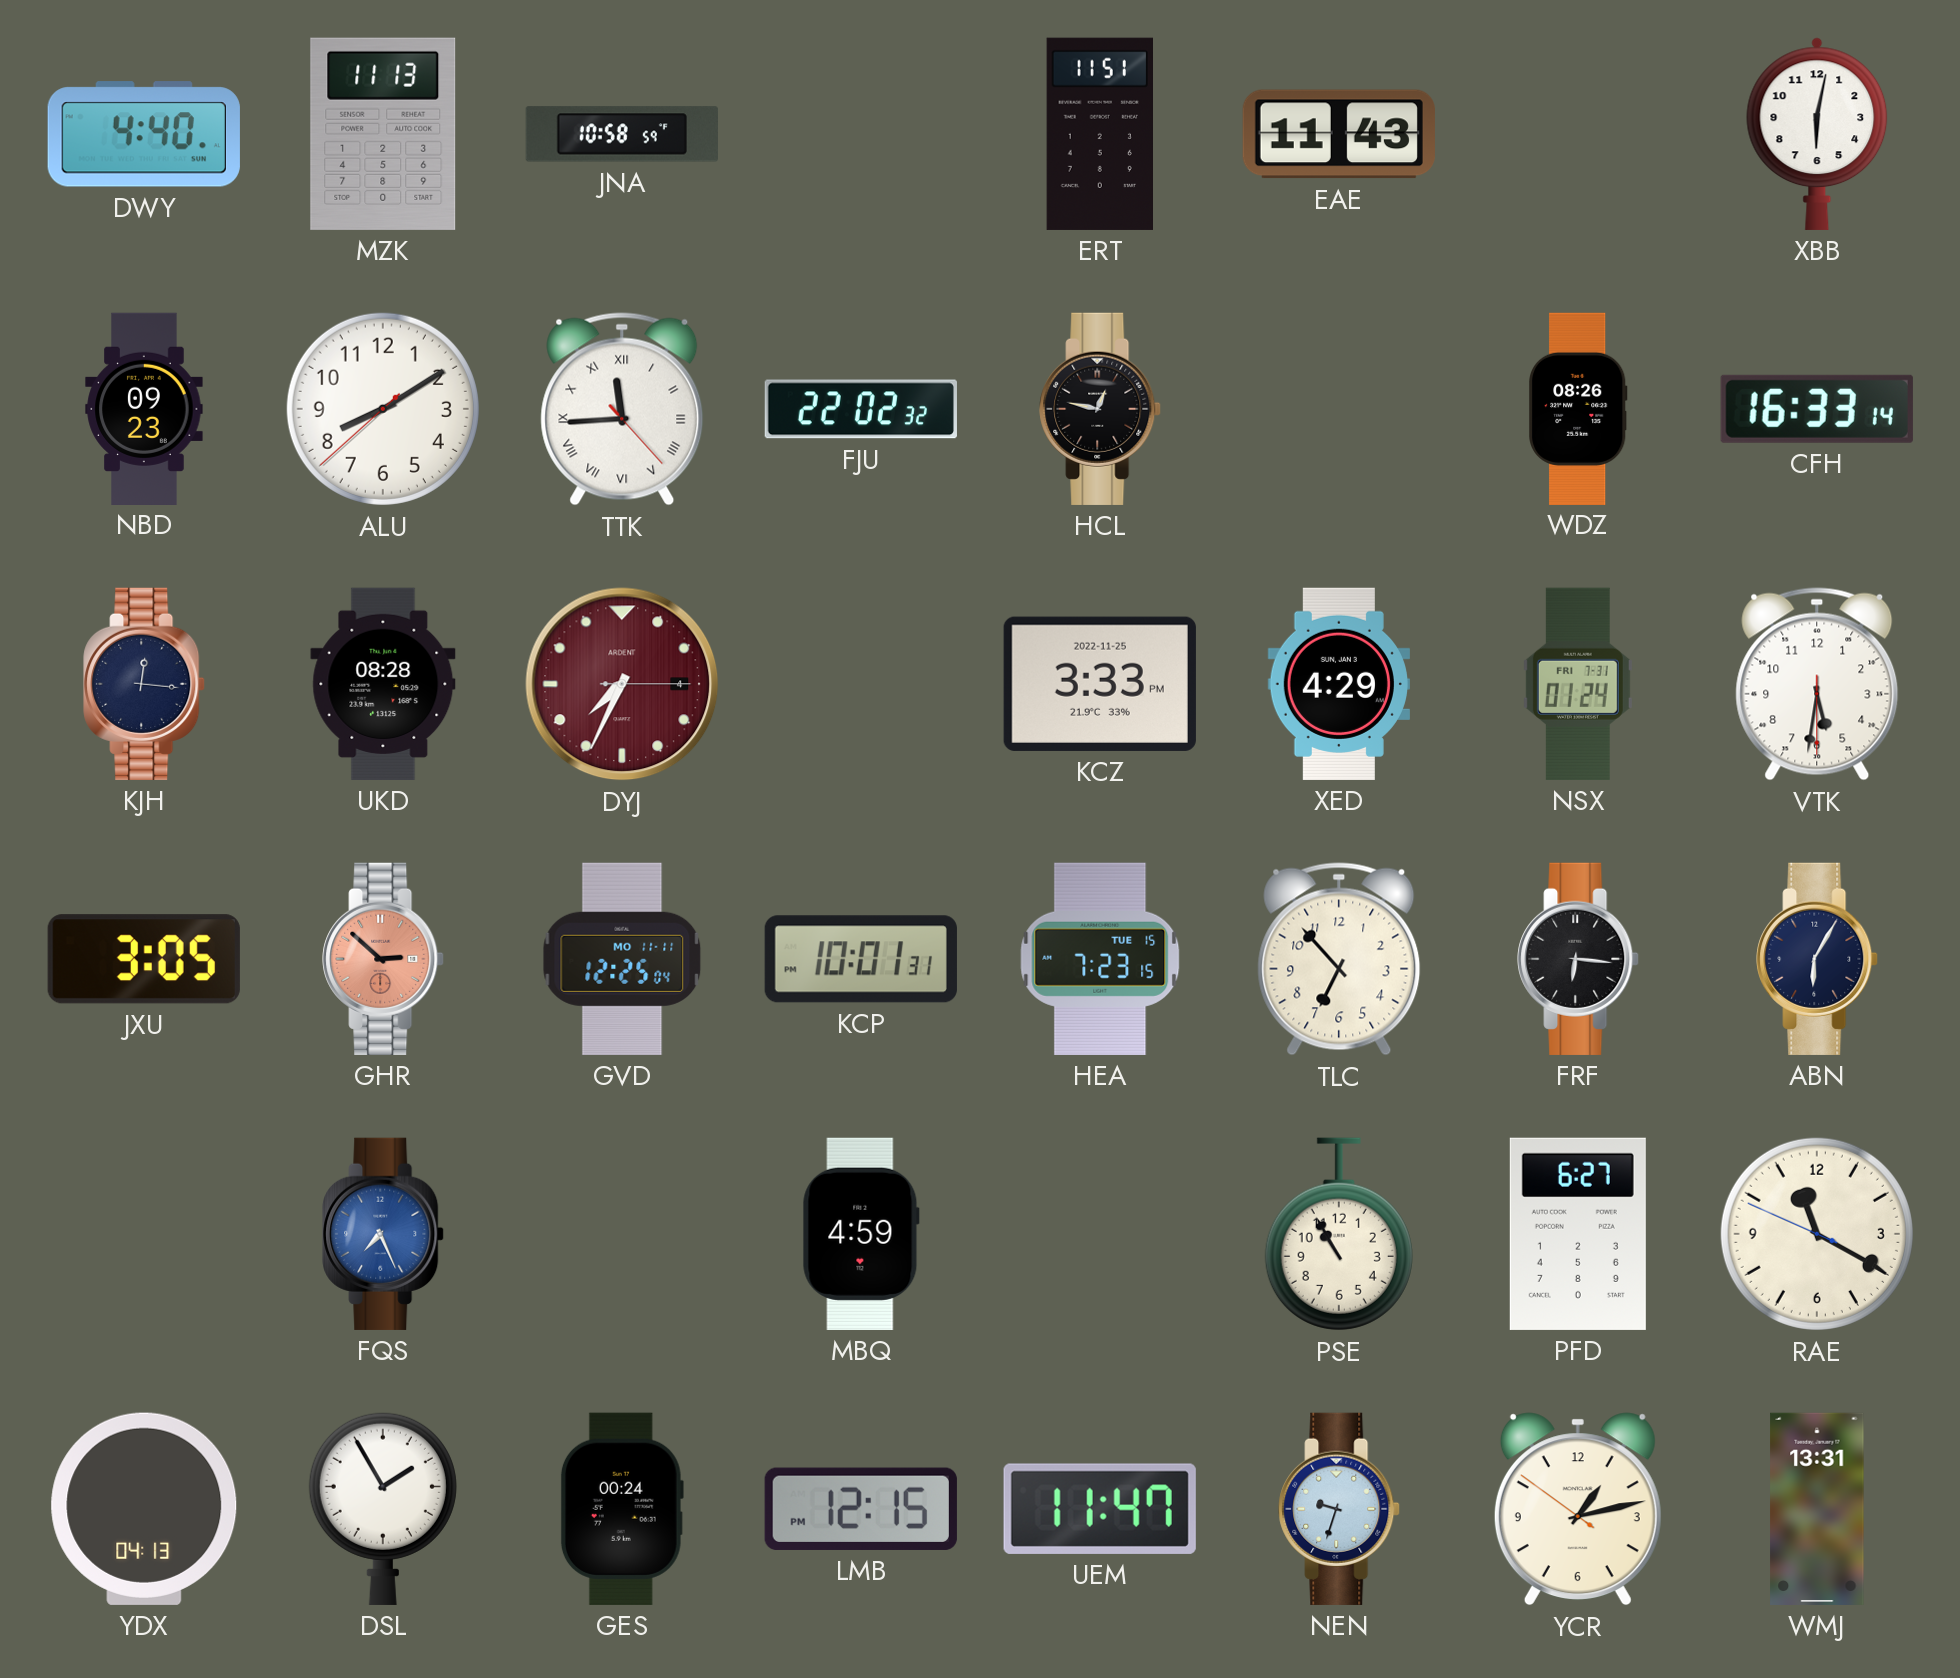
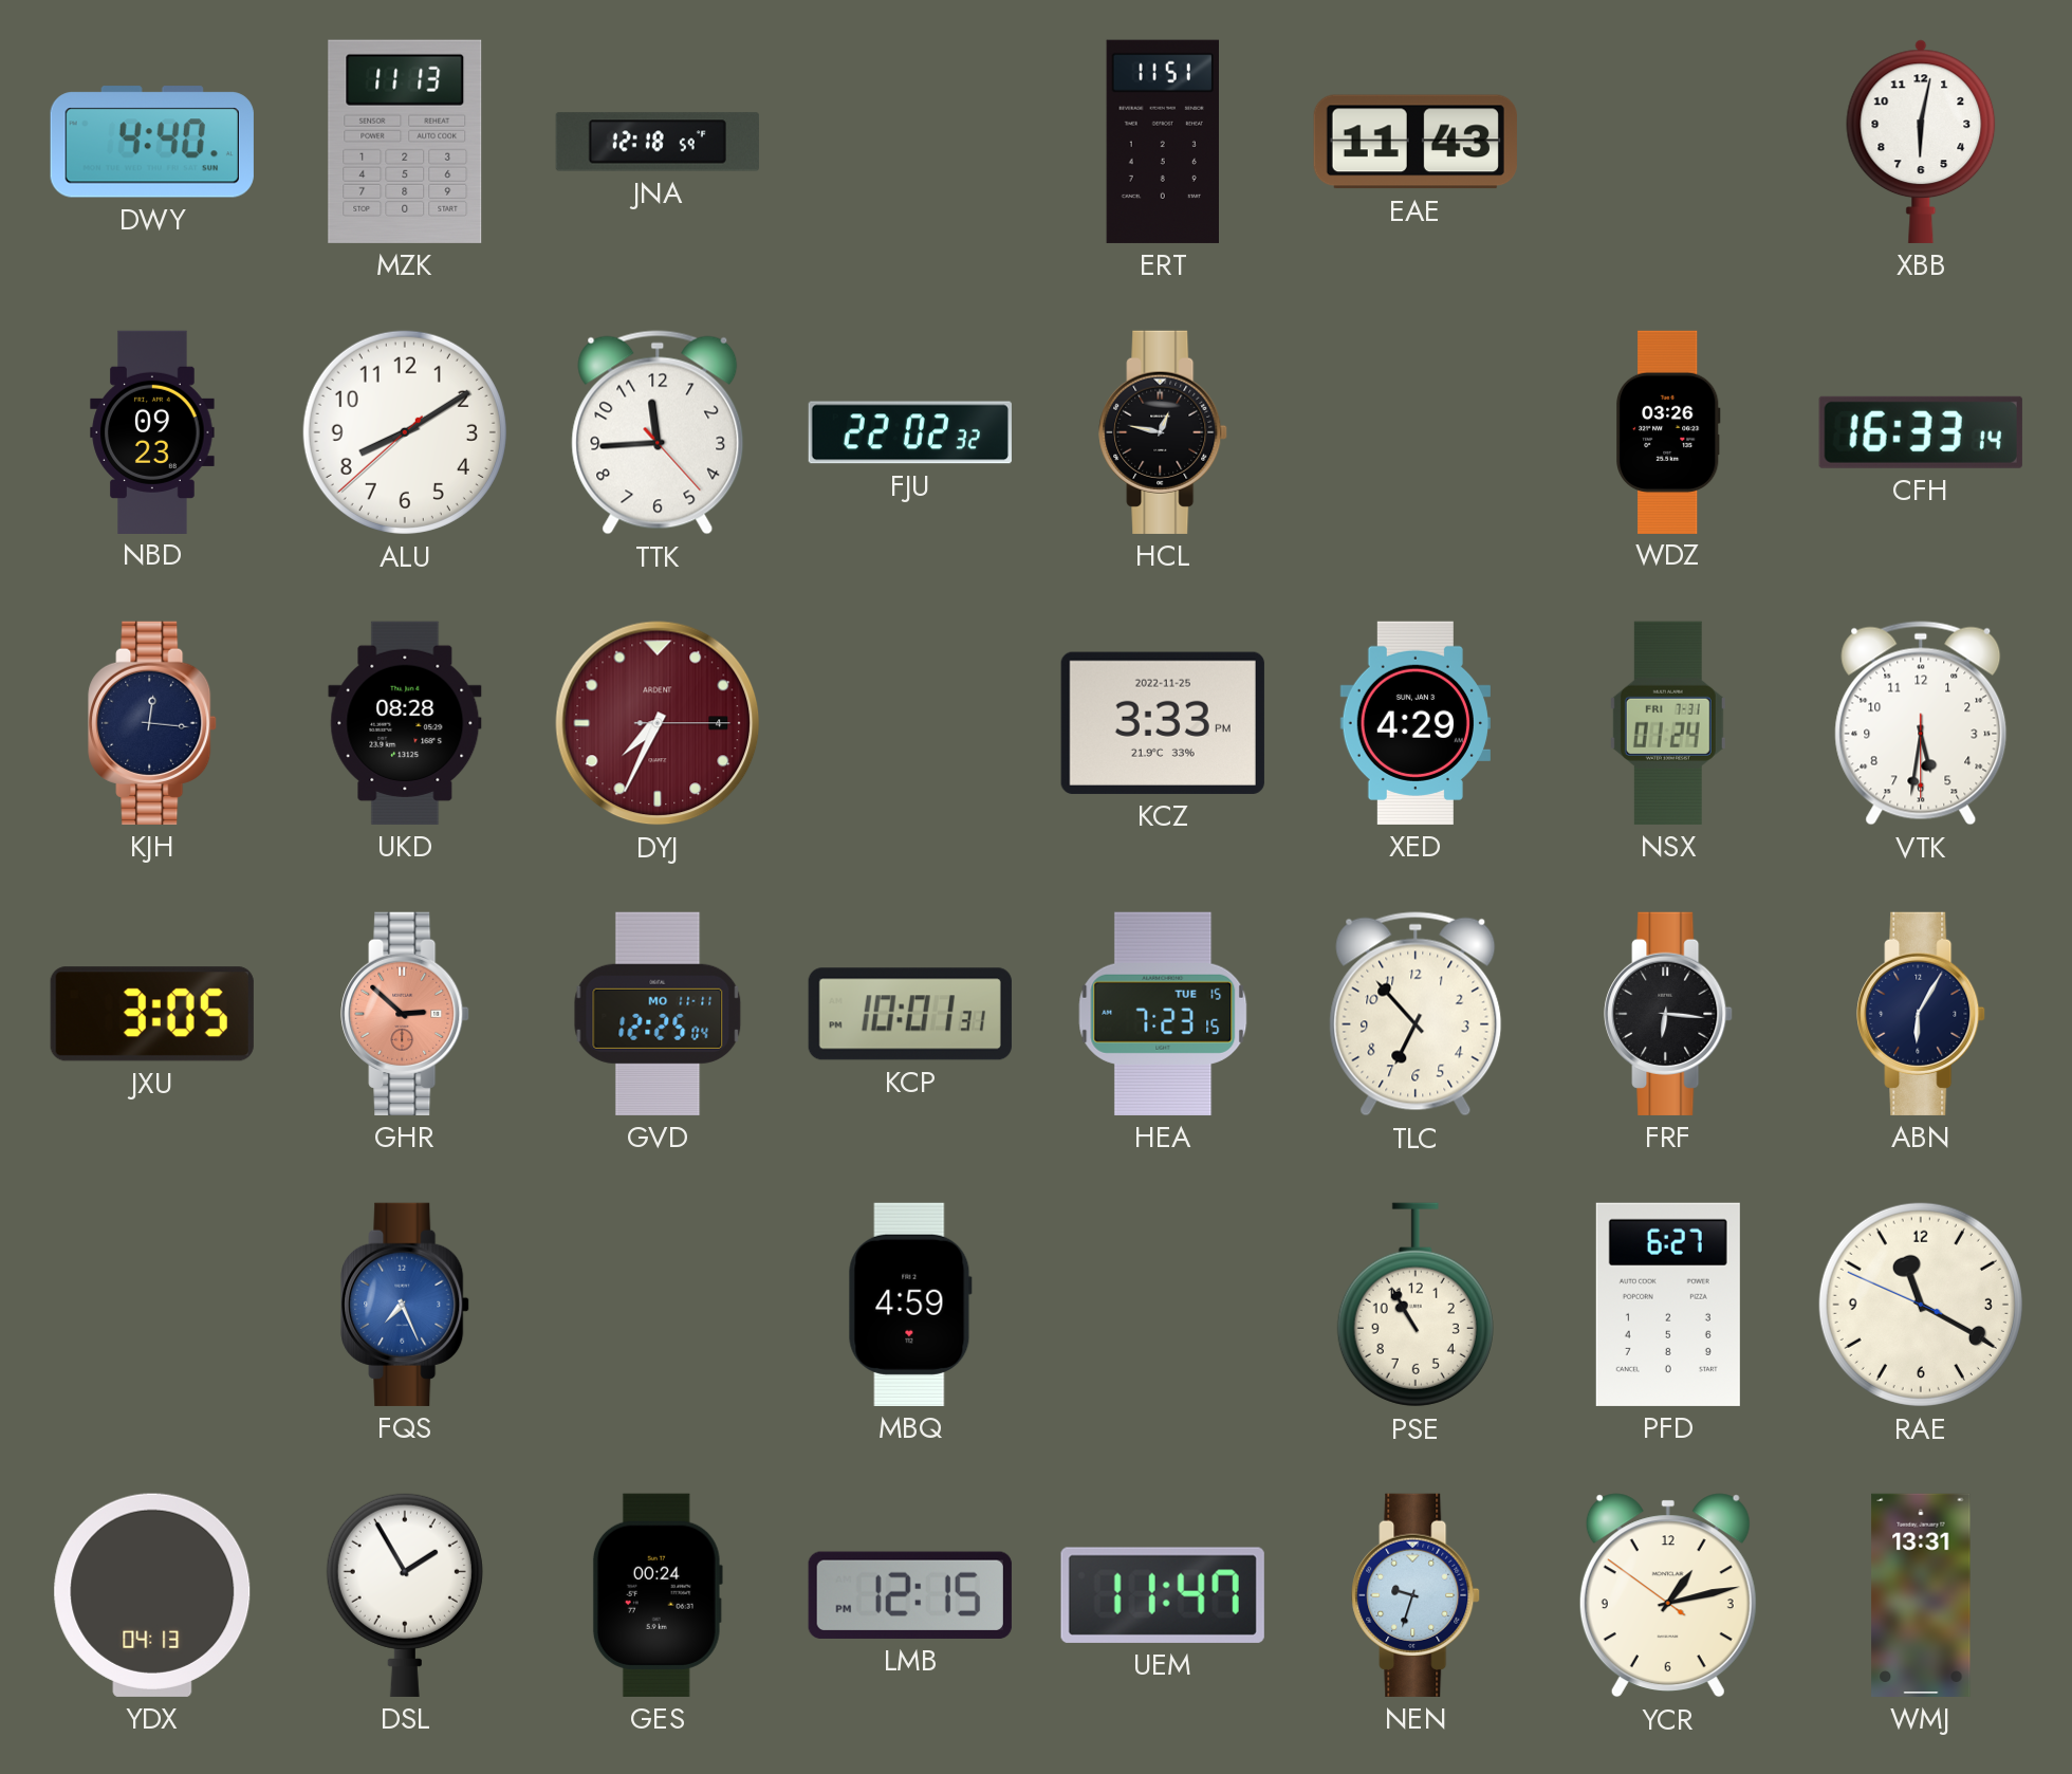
JNA: 10:58 -> 12:18 (658, 142)
TTK numerals: Roman -> Arabic (658, 432)
WDZ: 08:26 -> 03:26 (1669, 431)
